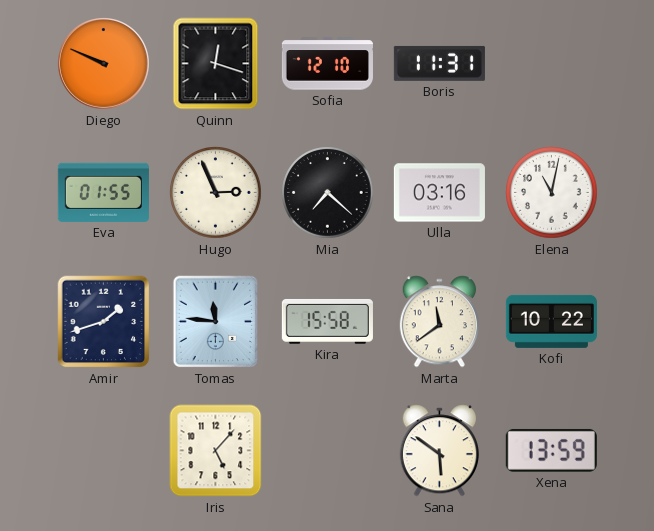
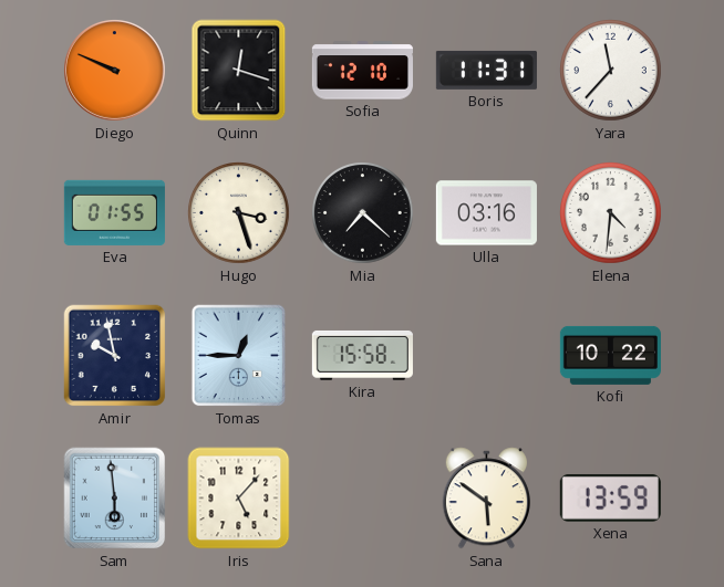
Yara: none -> 11:37 (611, 71)
Hugo: 2:56 -> 3:27 (239, 213)
Elena: 11:02 -> 4:31 (611, 213)
Amir: 1:42 -> 9:58 (115, 356)
Tomas: 11:46 -> 12:45 (239, 356)
Marta: 11:39 -> none (439, 322)
Sam: none -> 5:59 (115, 499)
